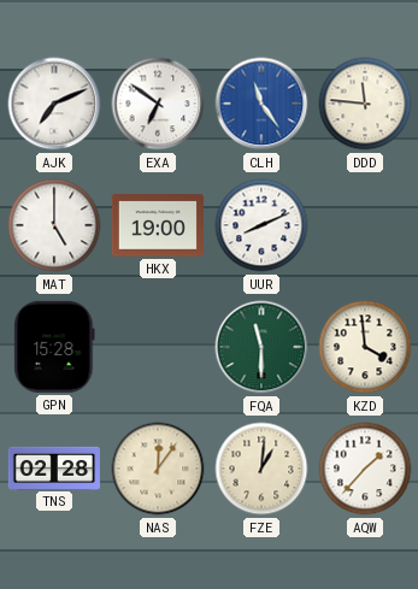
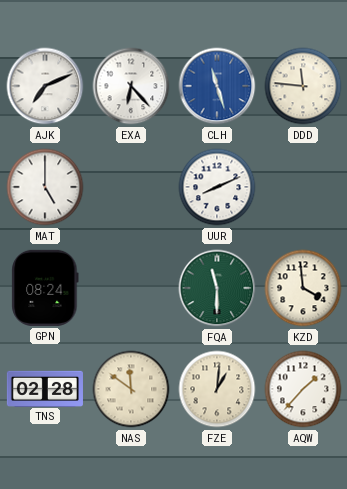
EXA: 6:51 -> 6:23 (131, 86)
CLH: 11:24 -> 11:27 (217, 86)
HKX: 19:00 -> none (158, 225)
GPN: 15:28 -> 08:24 (45, 288)
NAS: 12:06 -> 11:51 (131, 389)
